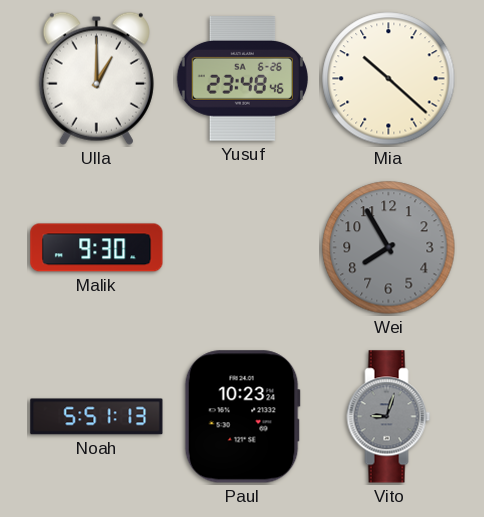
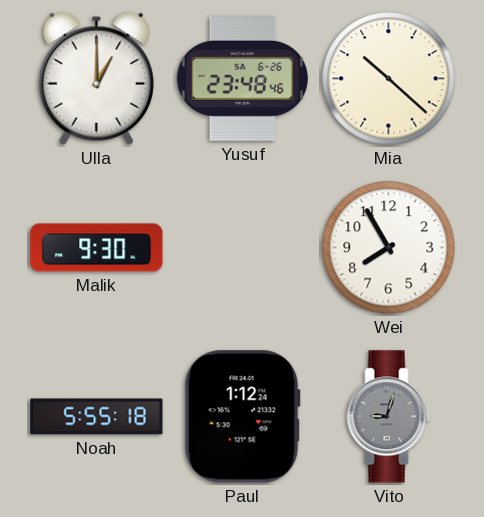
Wei dial: grey -> white (389, 248)
Noah: 5:51 -> 5:55 (97, 417)
Paul: 10:23 -> 1:12 (242, 417)
